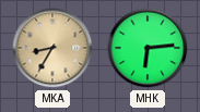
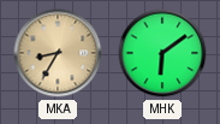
MHK: 6:14 -> 6:09 (162, 53)
